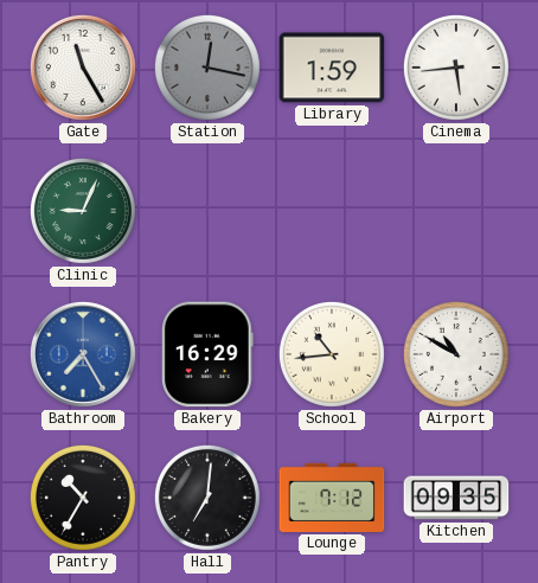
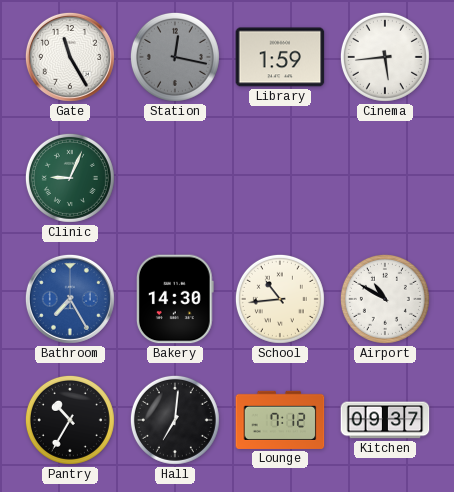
Bakery: 16:29 -> 14:30 (175, 299)
Kitchen: 09:35 -> 09:37 (385, 420)
